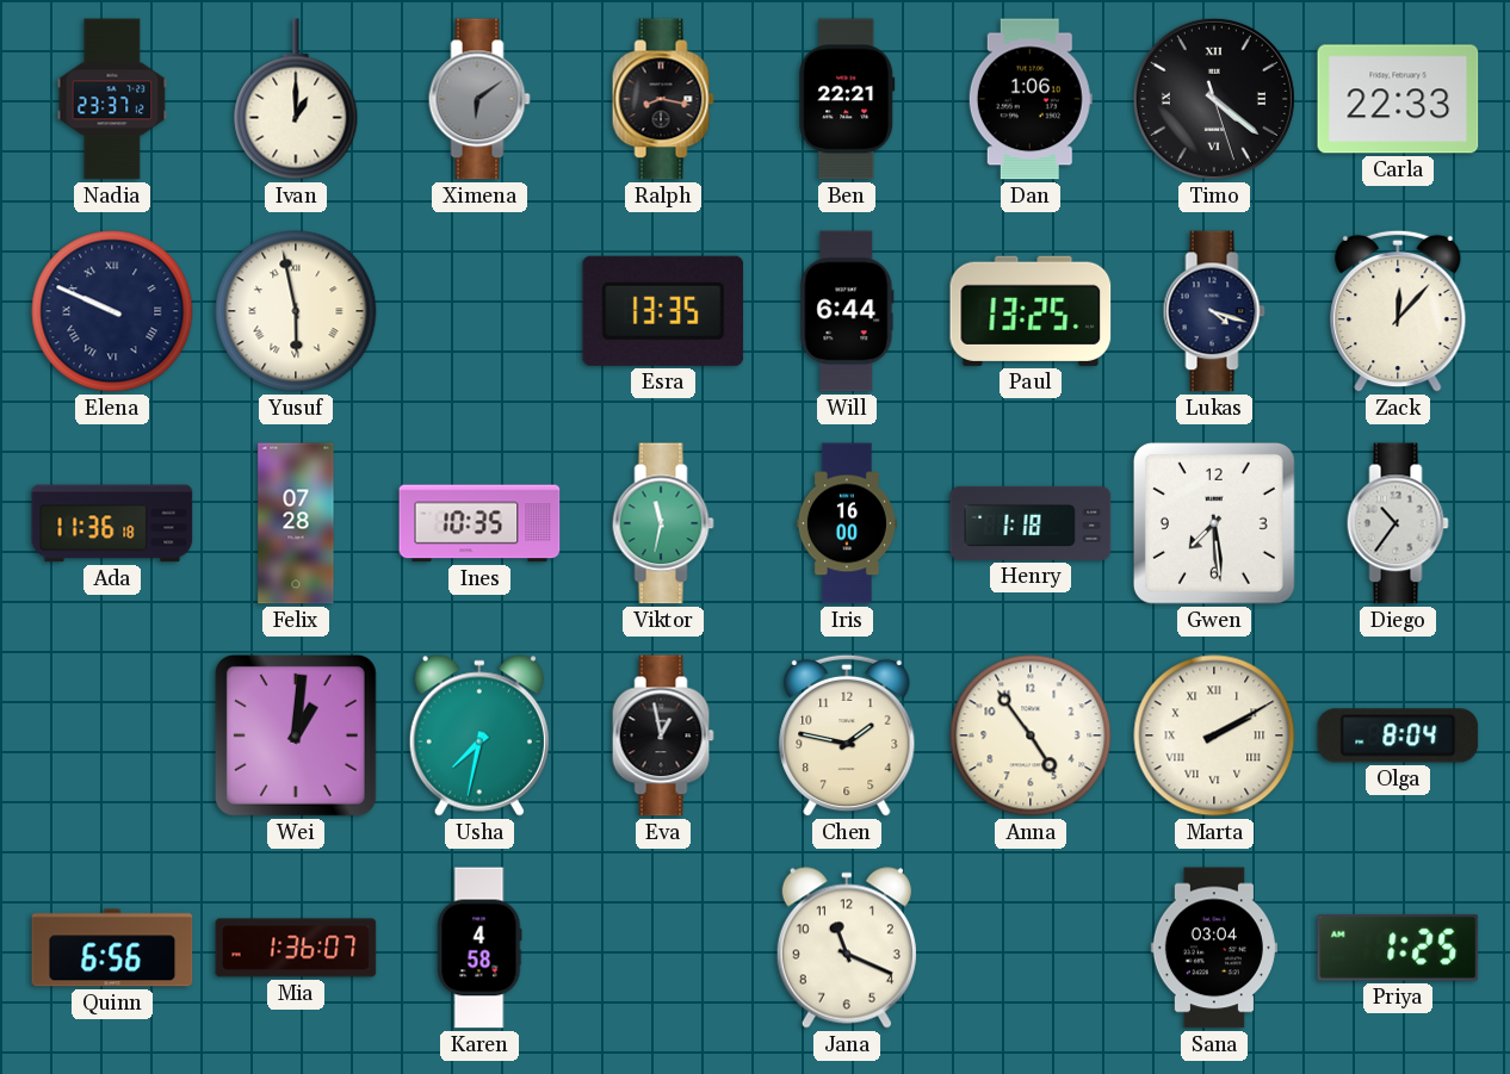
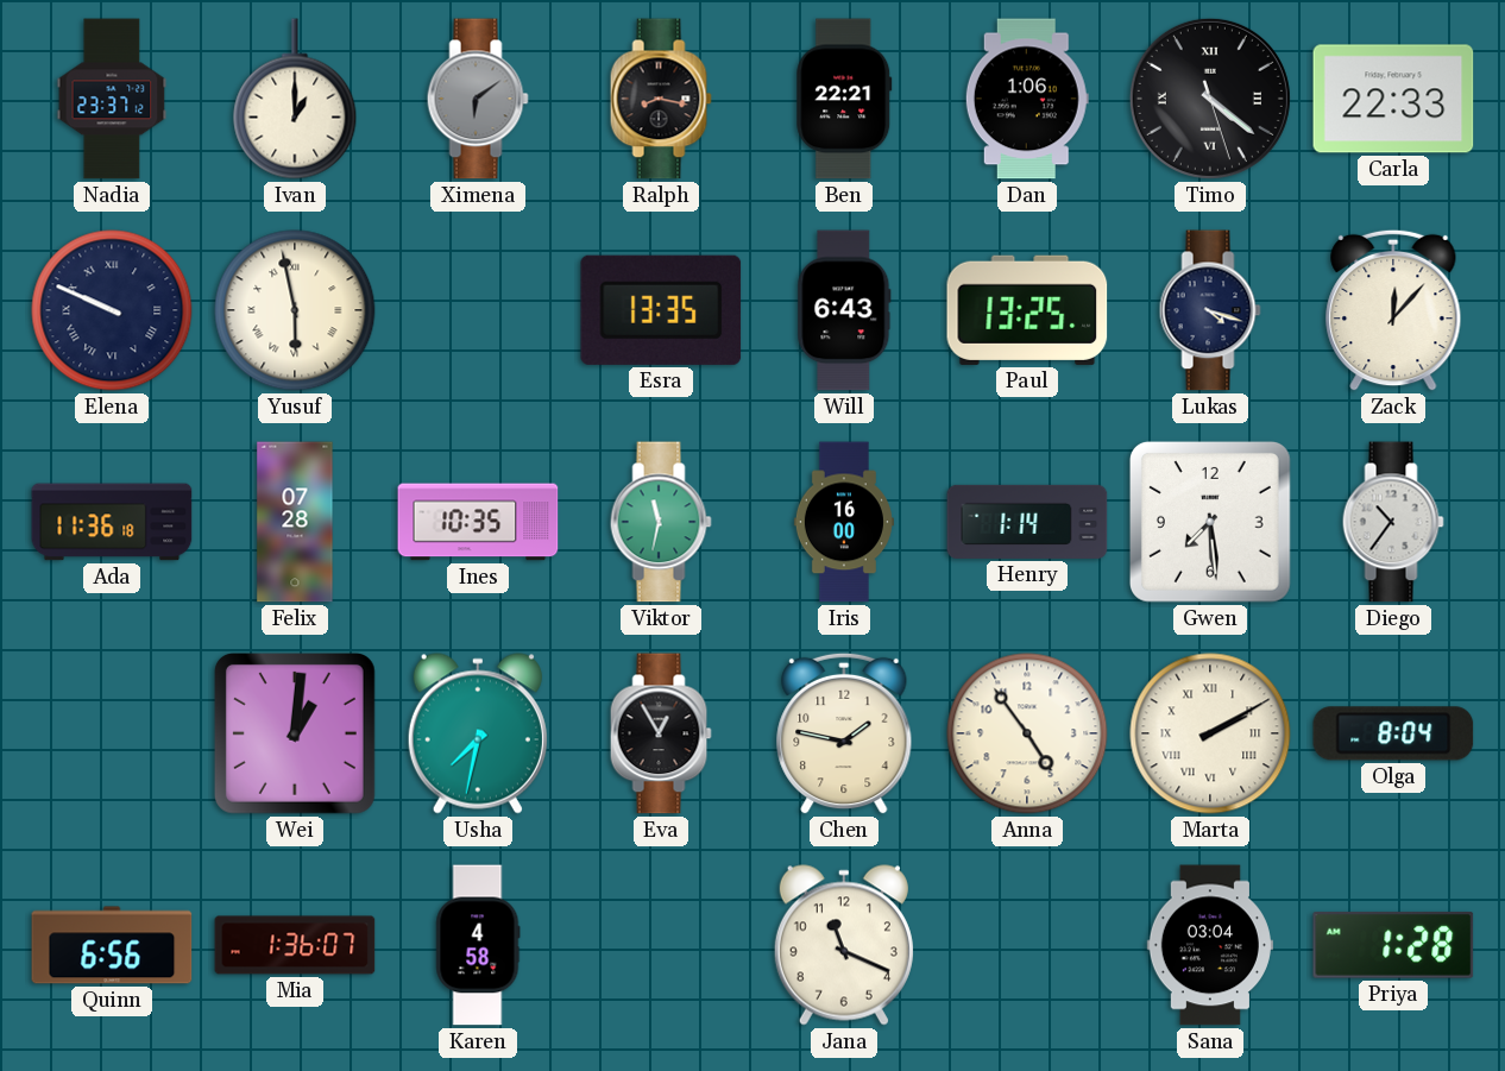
Will: 6:44 -> 6:43 (844, 310)
Henry: 1:18 -> 1:14 (1027, 522)
Eva: 12:58 -> 12:55 (661, 733)
Priya: 1:25 -> 1:28 (1393, 945)
